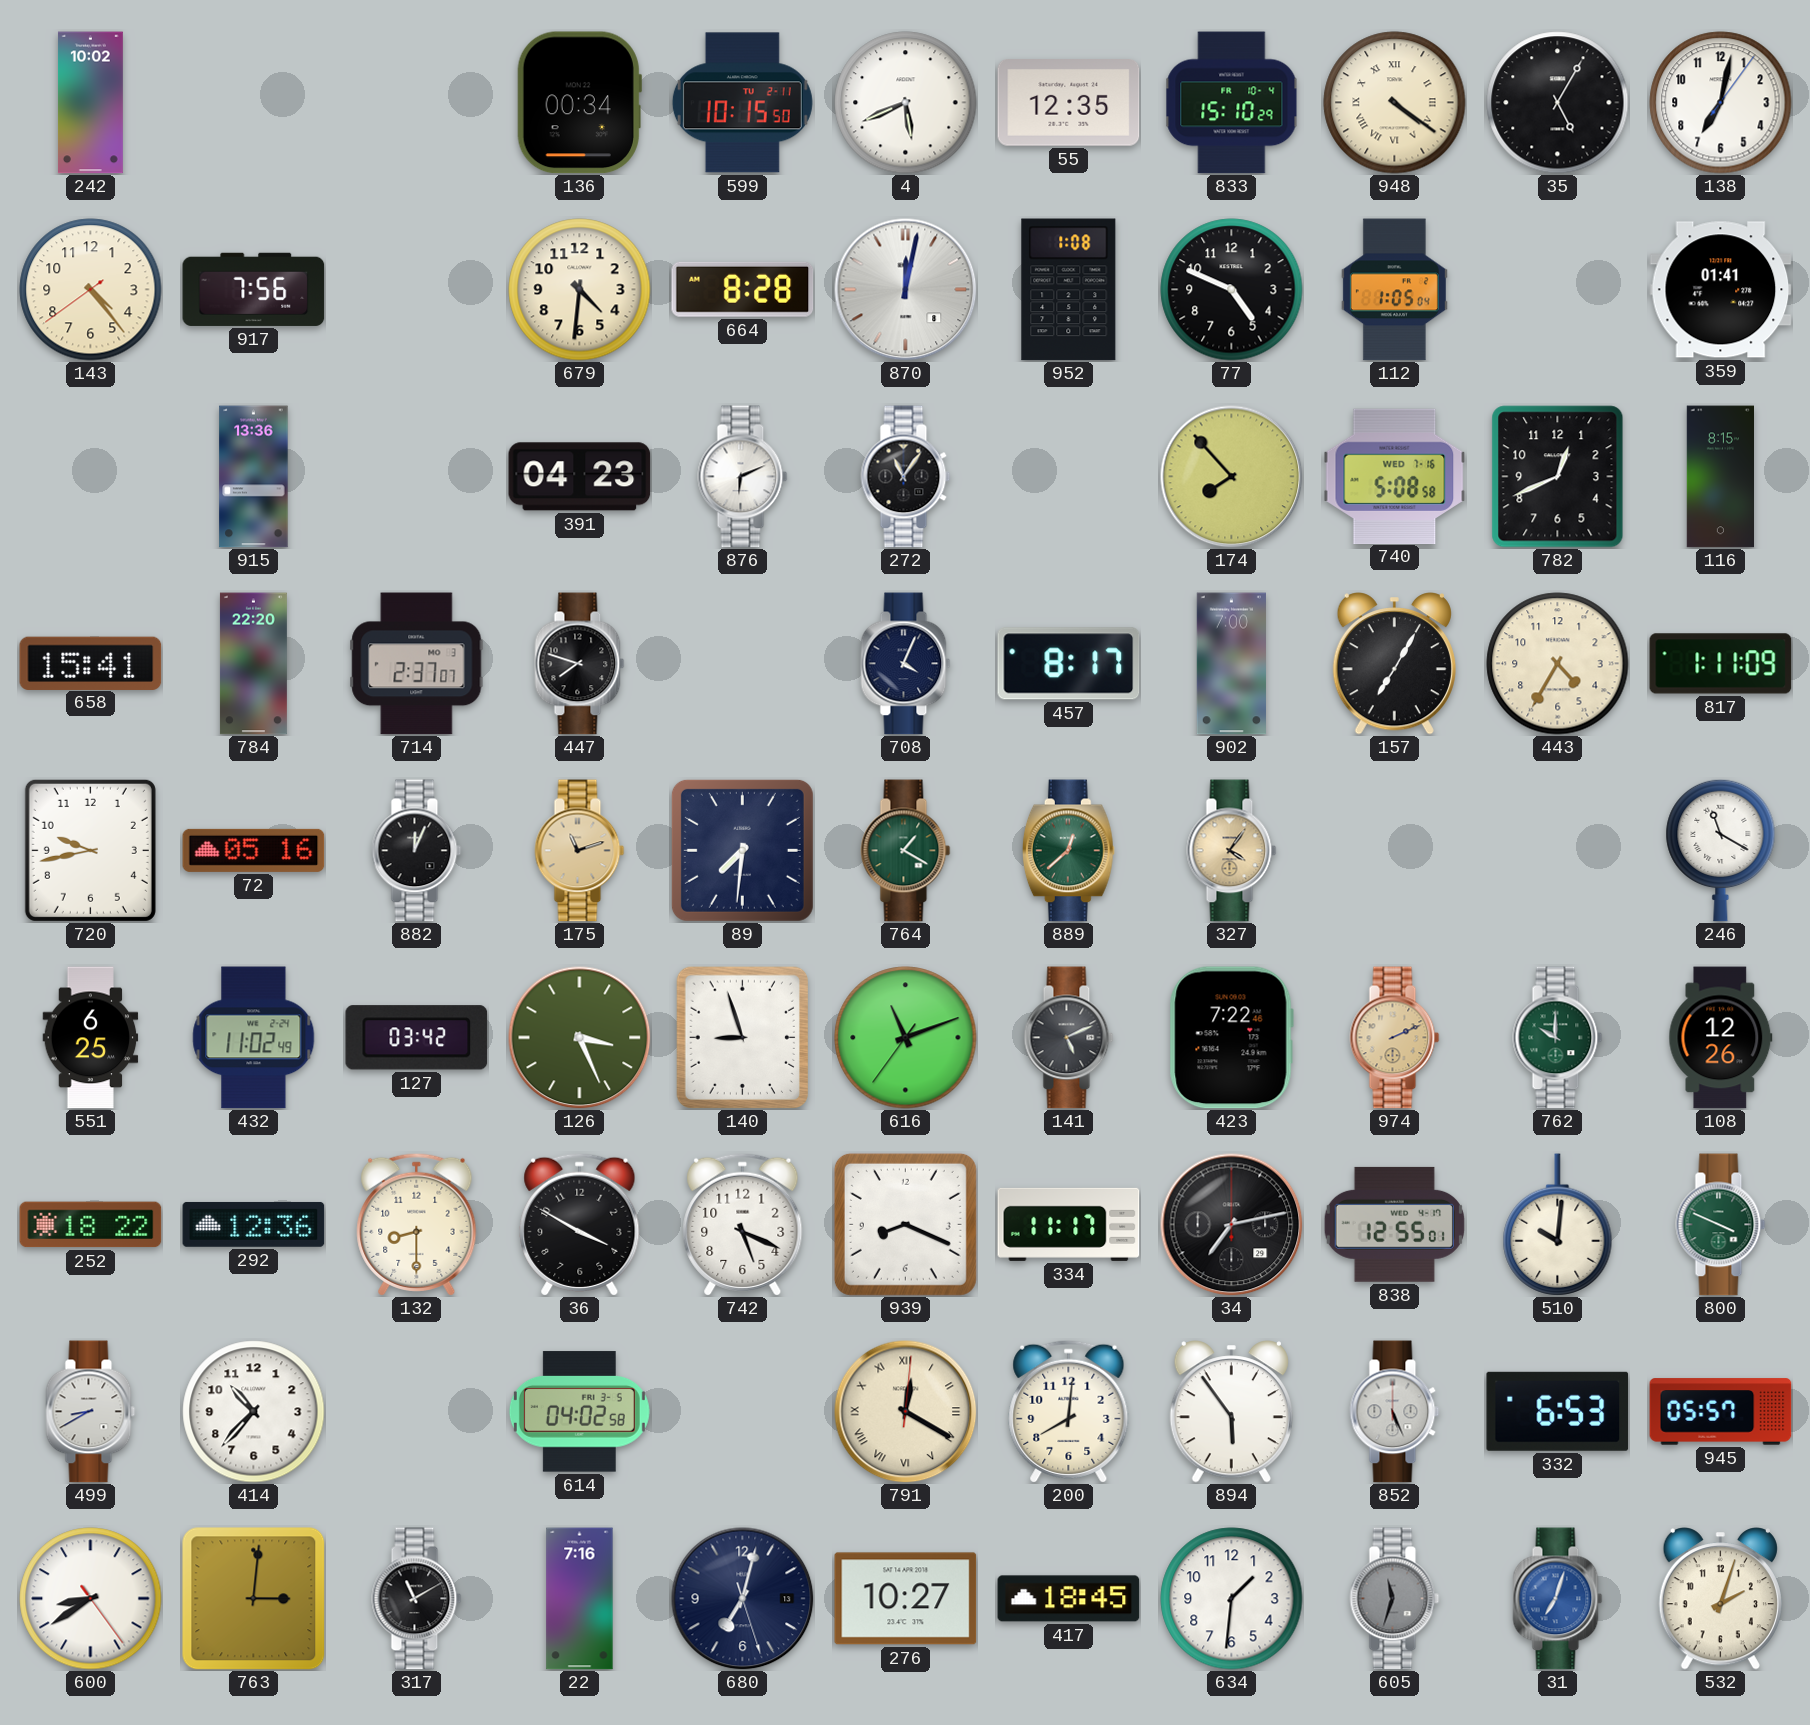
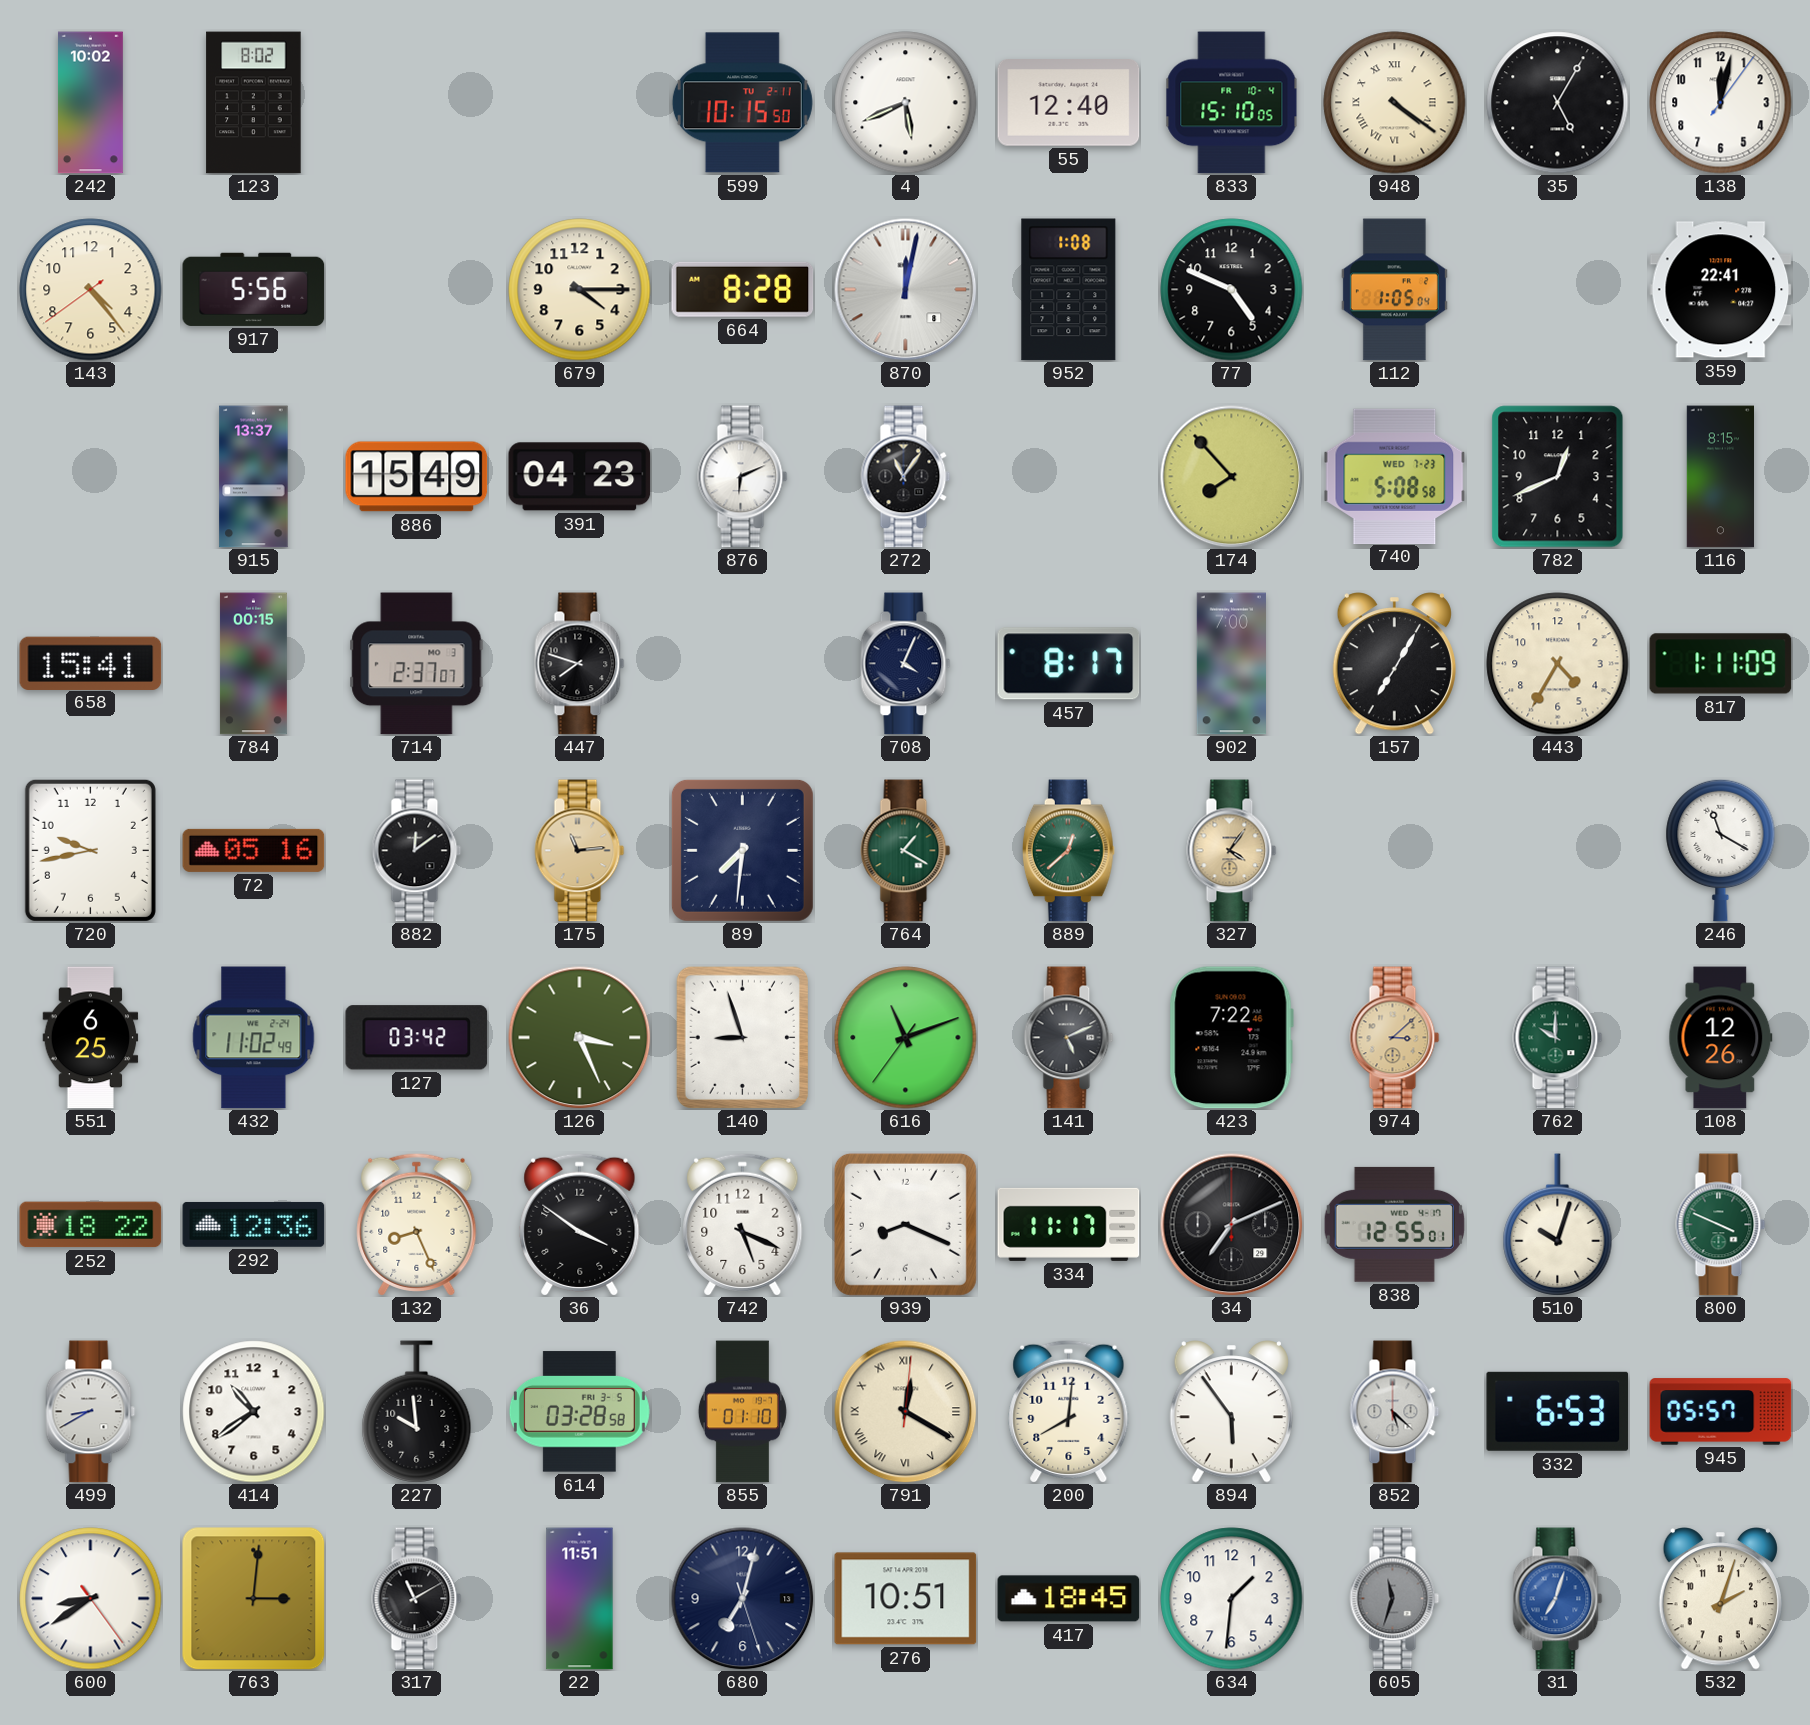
123: none -> 8:02 (254, 103)
136: 00:34 -> none (579, 103)
55: 12:35 -> 12:40 (1069, 103)
833: 15:10:29 -> 15:10:05 (1232, 103)
138: 7:02 -> 12:02 (1721, 103)
917: 7:56 -> 5:56 (254, 289)
679: 4:31 -> 4:15 (580, 290)
359: 01:41 -> 22:41 (1721, 290)
915: 13:36 -> 13:37 (254, 477)
886: none -> 15:49 (417, 477)
740 date: WED 7-16 -> WED 7-23 (1395, 476)
784: 22:20 -> 00:15 (253, 664)
882: 12:04 -> 12:09 (417, 851)
175: 11:12 -> 11:14 (580, 851)
974: 2:11 -> 3:08 (1395, 1038)
132: 8:30 -> 8:26 (417, 1224)
36: 3:50 -> 3:51 (580, 1224)
34: 7:13 -> 7:11 (1232, 1225)
510: 10:01 -> 10:03 (1558, 1225)
414: 10:37 -> 10:39 (254, 1412)
227: none -> 9:59 (417, 1412)
614: 04:02 -> 03:28 (579, 1412)
855: none -> 01:10 (742, 1412)
852: 5:26 -> 5:22 (1395, 1412)
22: 7:16 -> 11:51 (580, 1599)
276: 10:27 -> 10:51 (906, 1599)
